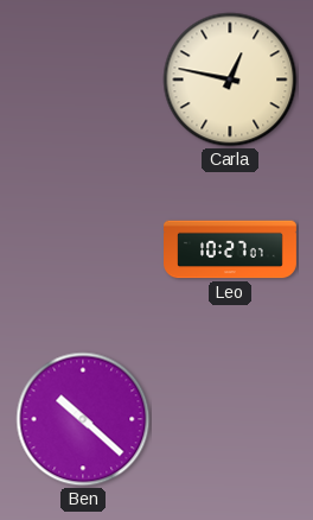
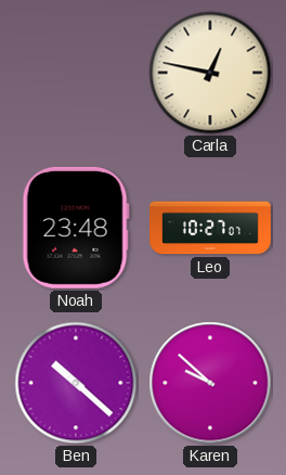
Noah: none -> 23:48 (76, 228)
Karen: none -> 9:52 (210, 383)
